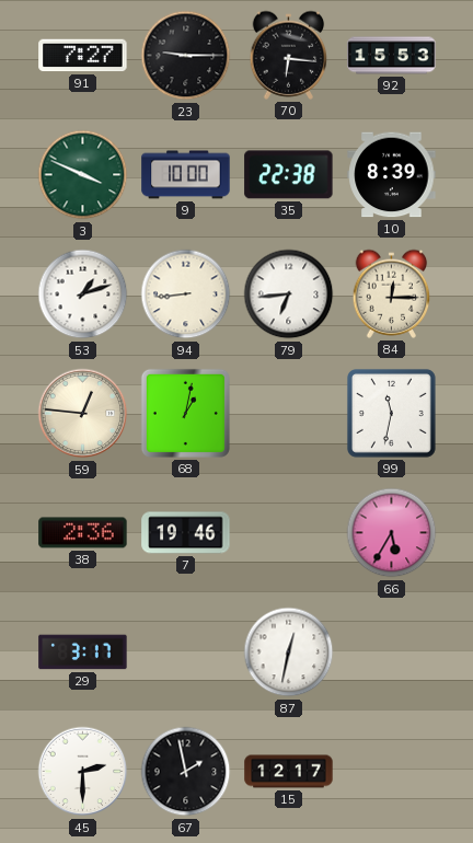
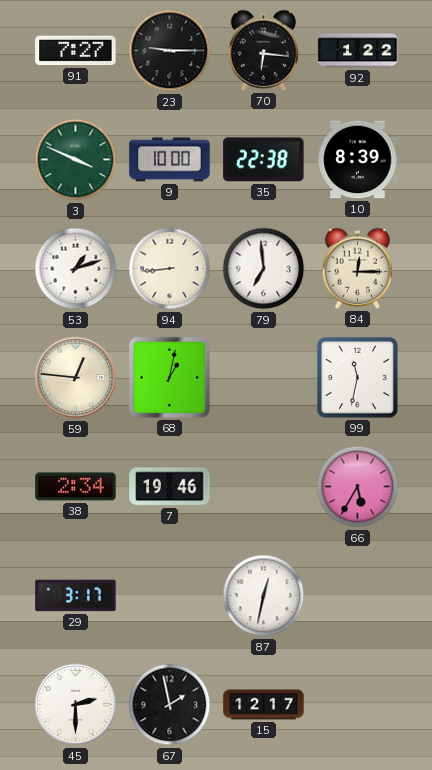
92: 15:53 -> 1:22 (358, 51)
79: 6:44 -> 6:59 (264, 269)
38: 2:36 -> 2:34 (76, 487)
